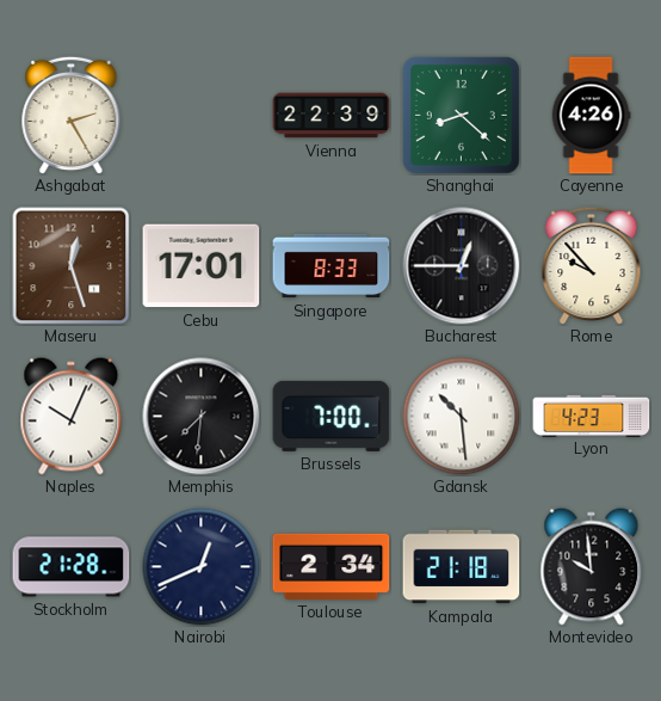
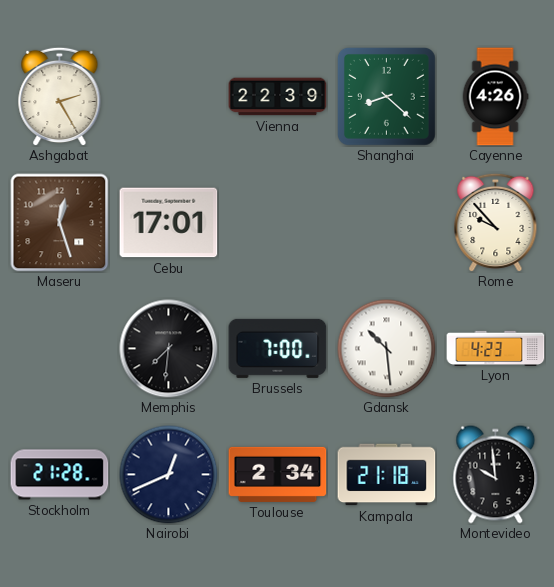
Singapore: 8:33 -> none (332, 266)
Bucharest: 12:45 -> none (462, 266)
Naples: 10:04 -> none (72, 417)
